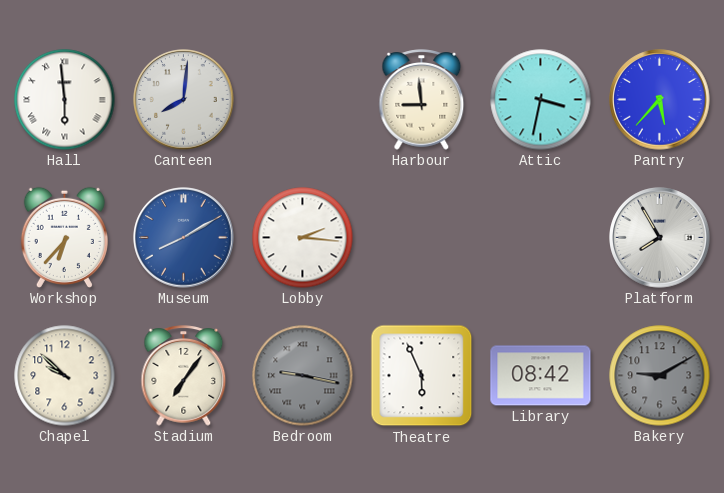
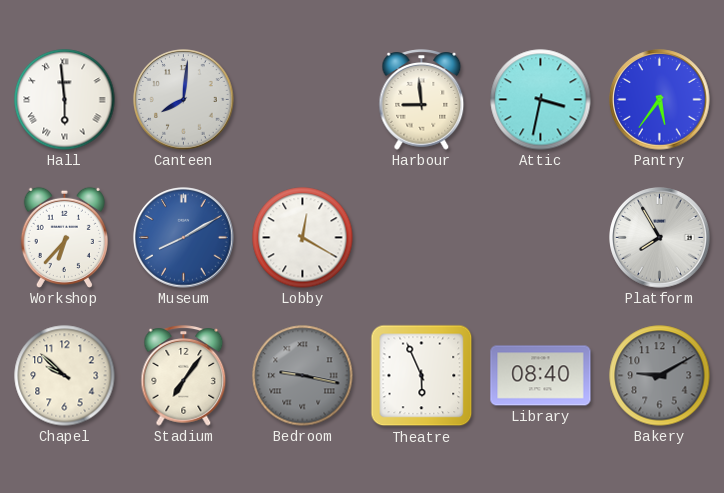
Pantry: 5:37 -> 5:36 (660, 100)
Lobby: 2:16 -> 12:20 (303, 238)
Library: 08:42 -> 08:40 (541, 376)
